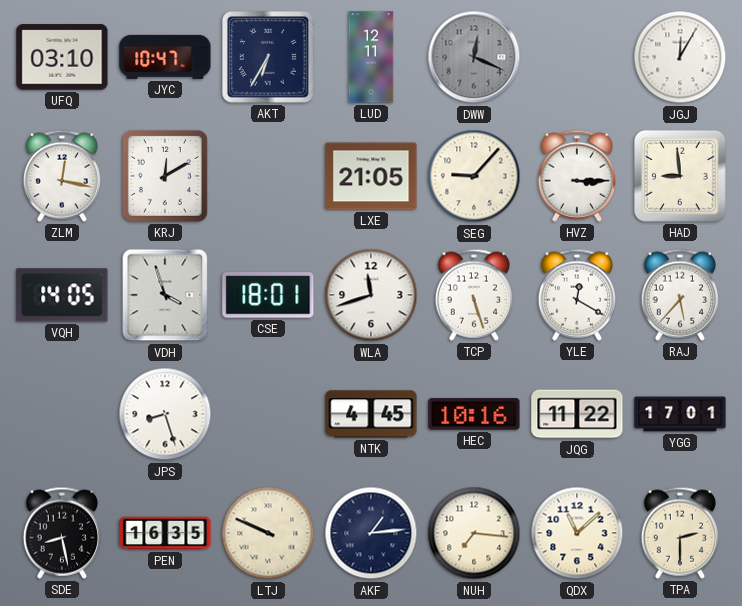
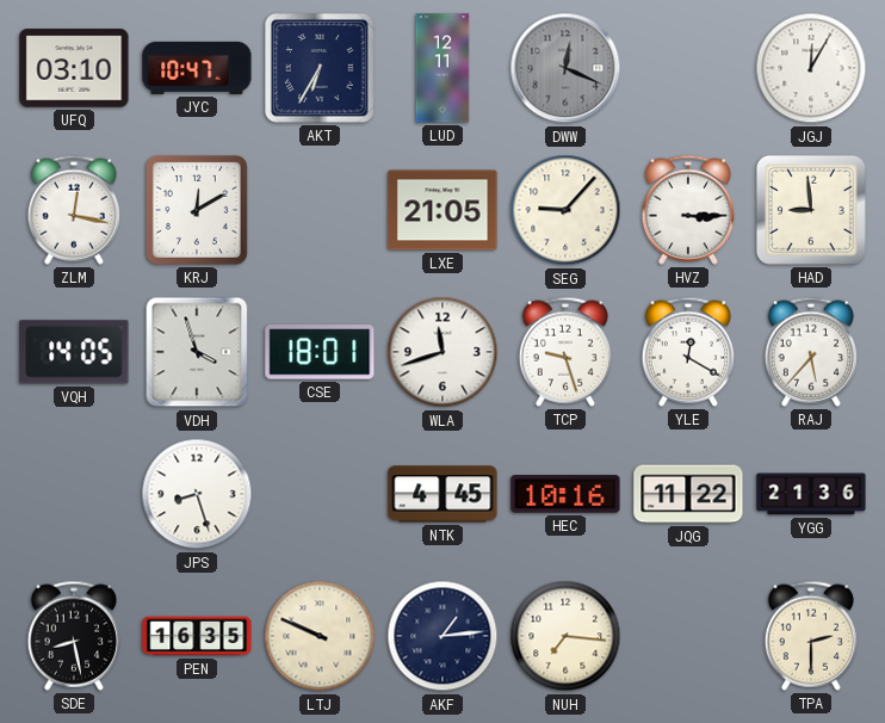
TCP: 5:27 -> 9:27 (565, 352)
YGG: 17:01 -> 21:36 (811, 494)
QDX: 11:08 -> none (577, 533)
